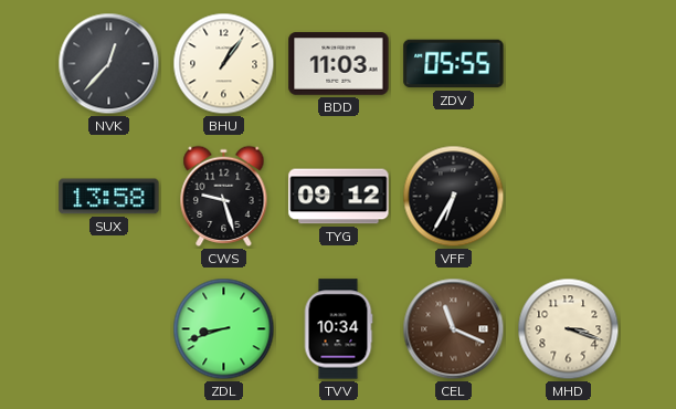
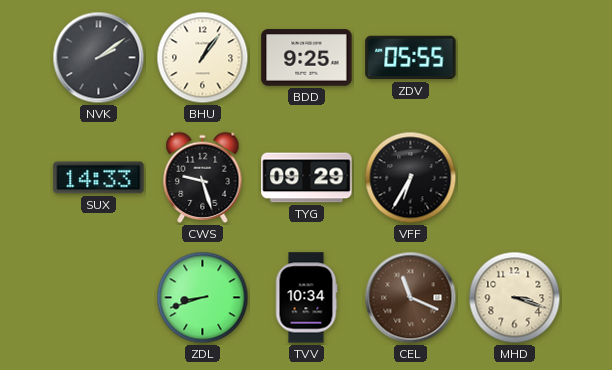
NVK: 12:37 -> 2:09 (99, 58)
BDD: 11:03 -> 9:25 (307, 58)
SUX: 13:58 -> 14:33 (99, 178)
TYG: 09:12 -> 09:29 (307, 178)
